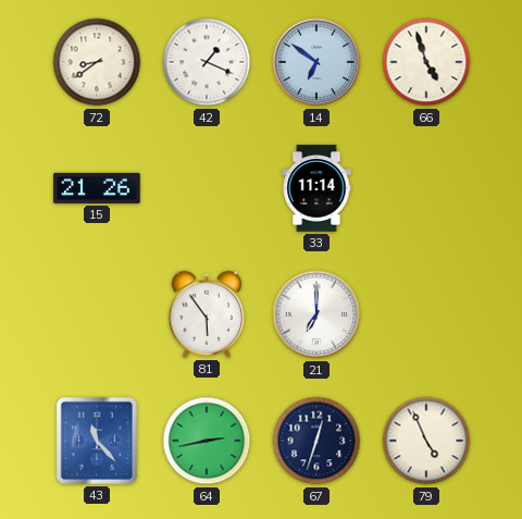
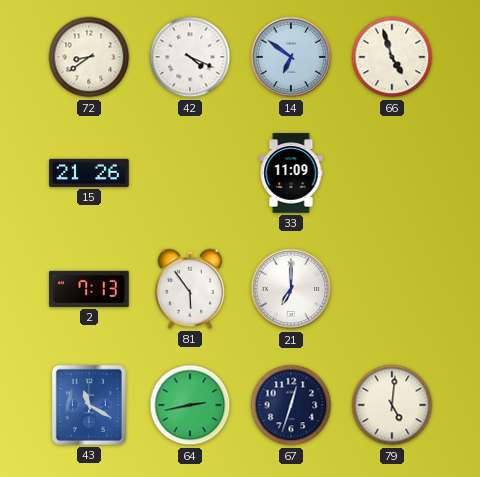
42: 1:19 -> 4:19 (190, 57)
33: 11:14 -> 11:09 (291, 173)
2: none -> 7:13 (89, 289)
43: 11:23 -> 11:20 (89, 405)
79: 4:56 -> 5:01 (392, 405)
